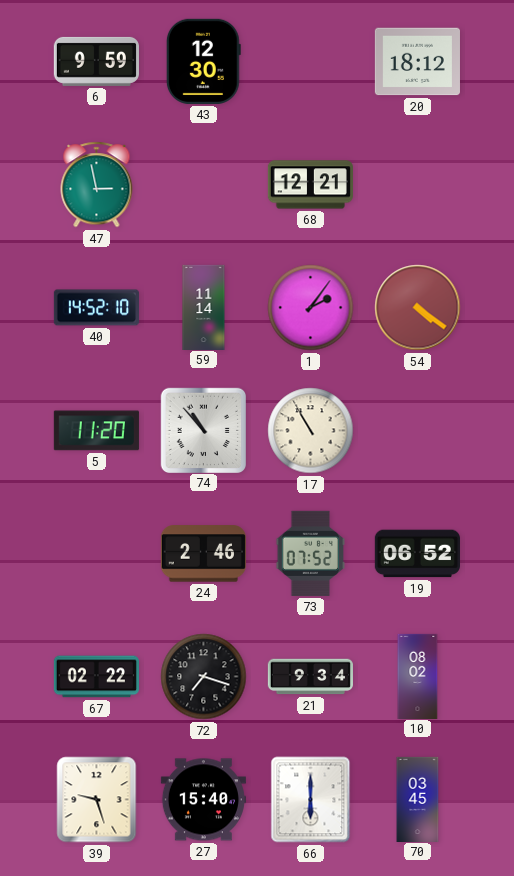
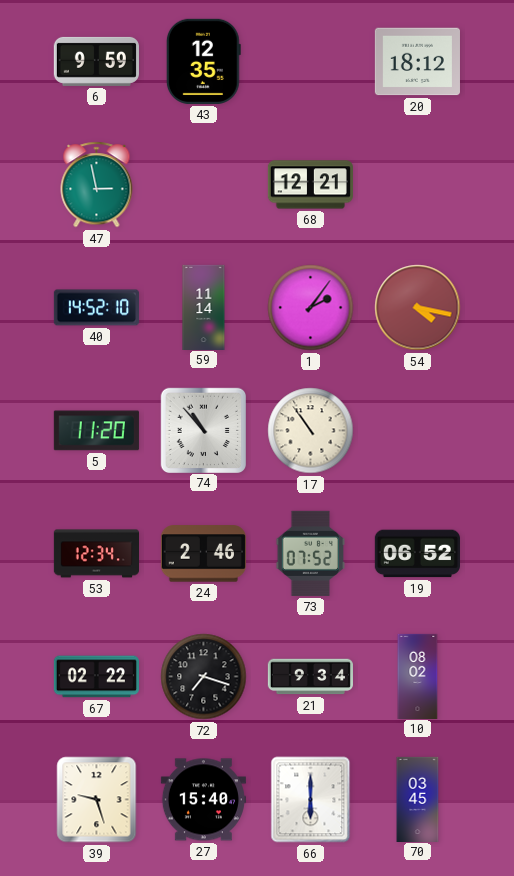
43: 12:30 -> 12:35 (203, 61)
54: 4:21 -> 4:17 (418, 308)
17: 10:55 -> 10:54 (311, 431)
53: none -> 12:34 (96, 554)
